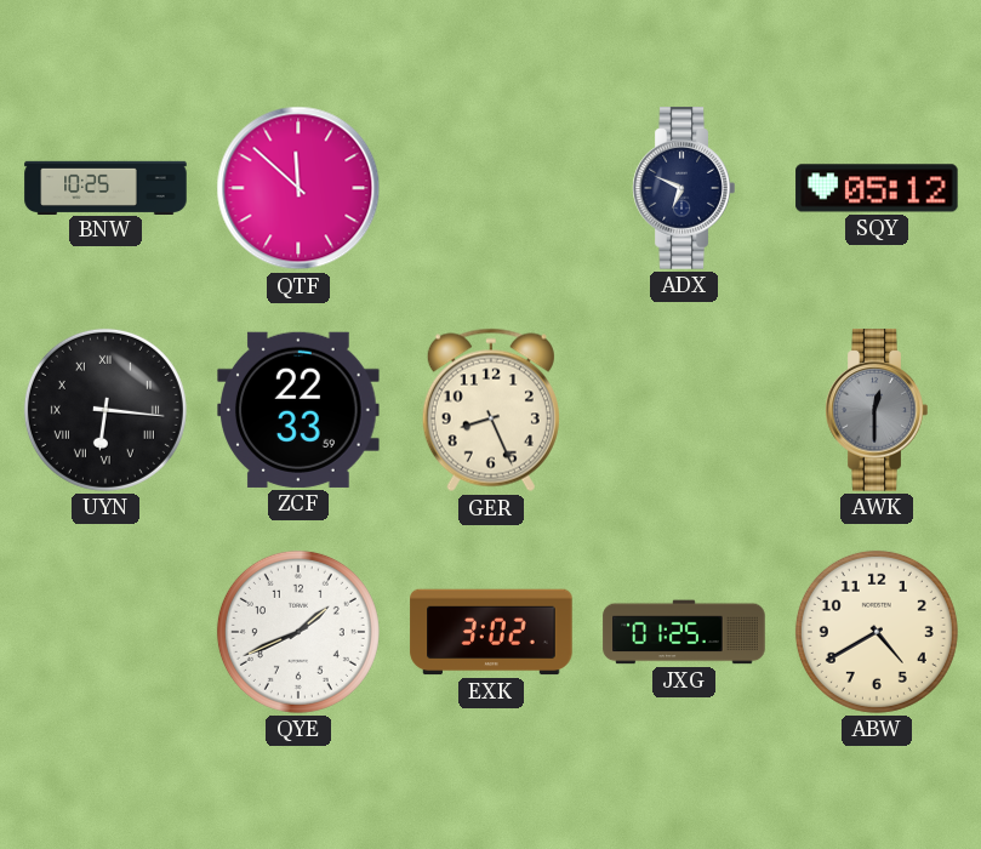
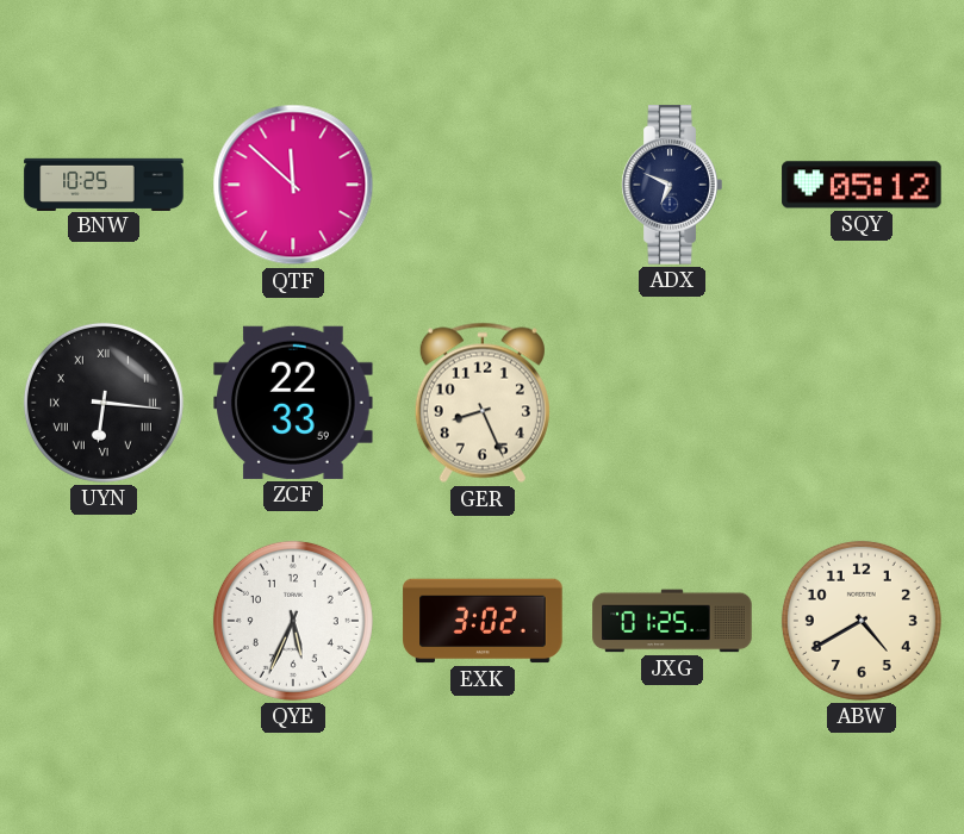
AWK: 12:30 -> none (877, 410)
QYE: 1:41 -> 5:34 (293, 621)
